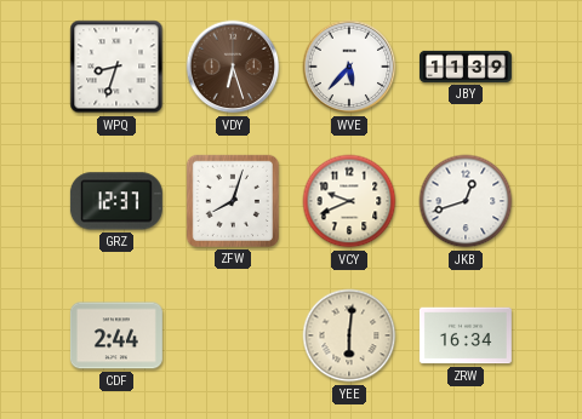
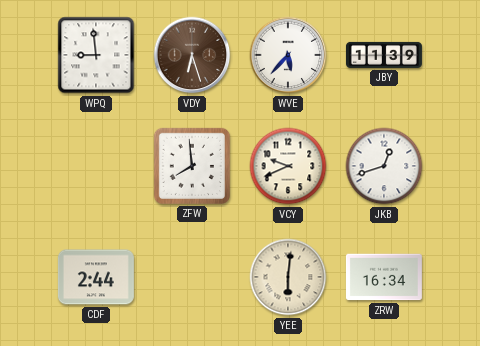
WPQ: 8:33 -> 8:59 (96, 55)
GRZ: 12:37 -> none (116, 201)
ZFW: 8:03 -> 7:59 (192, 166)
